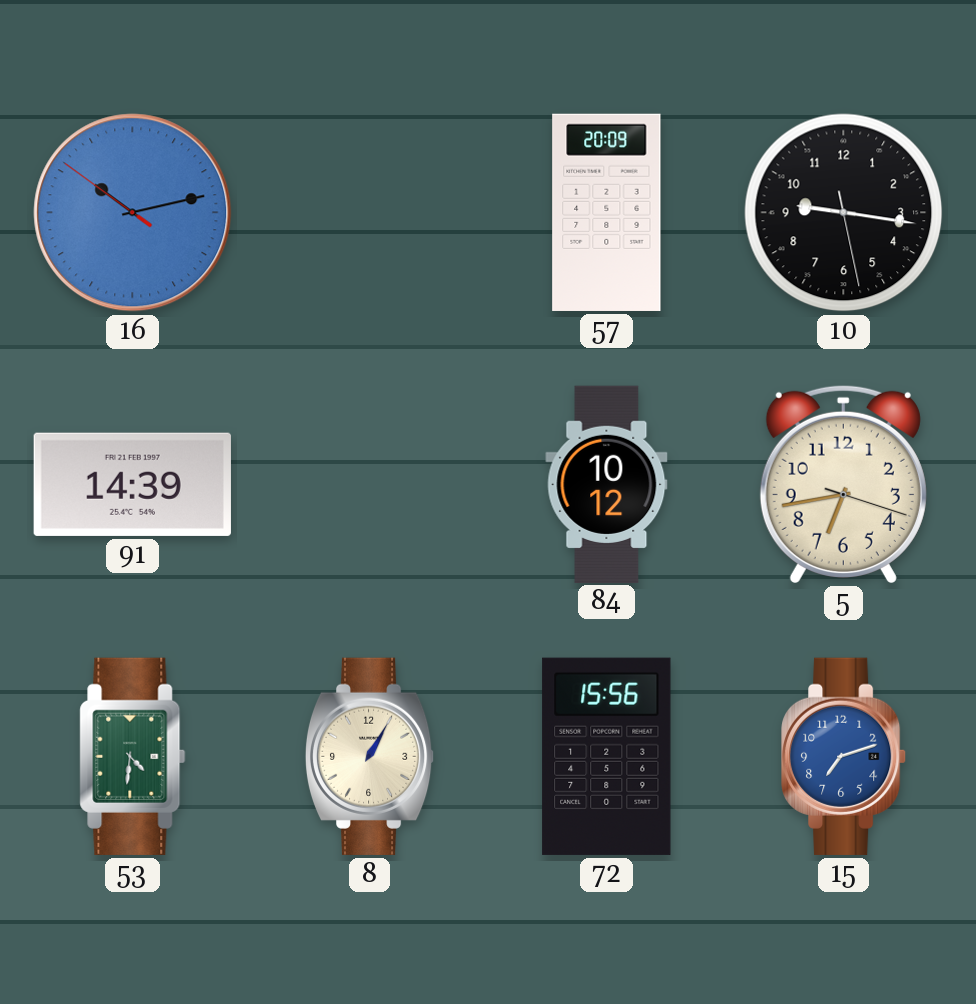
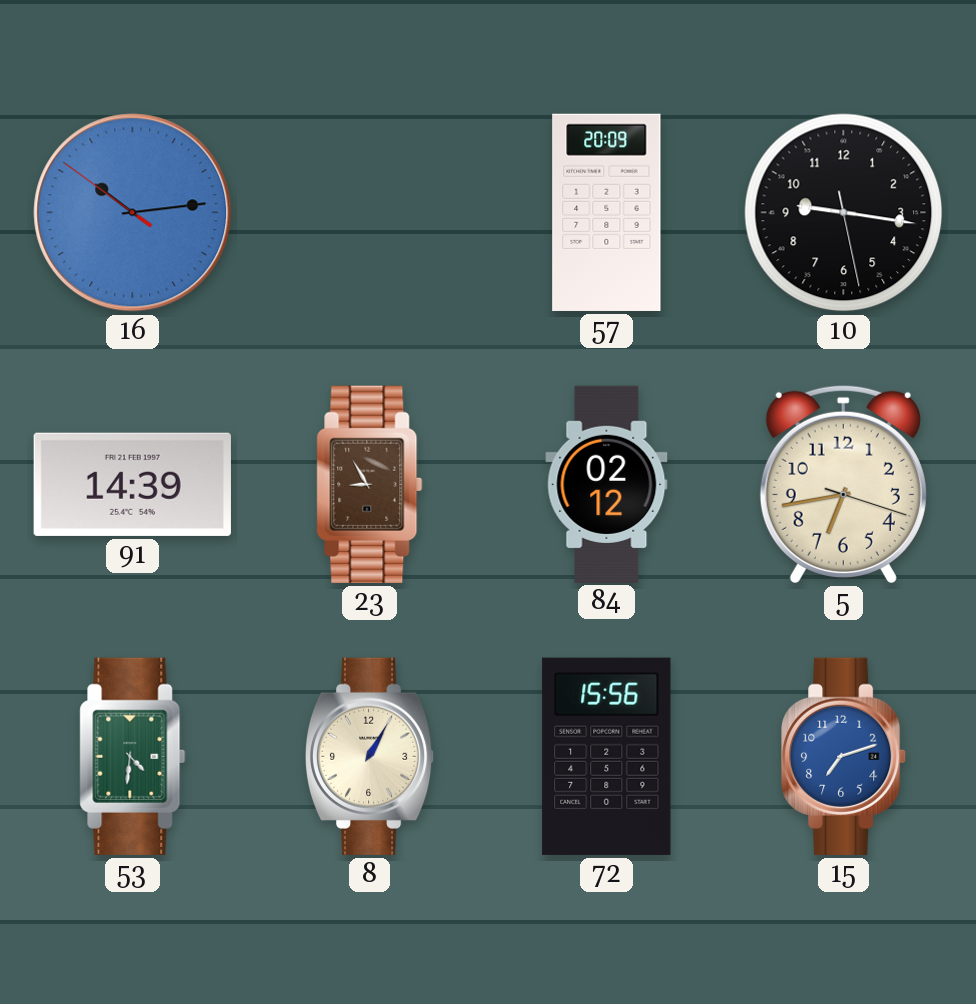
16: 10:12 -> 10:13 (133, 213)
23: none -> 8:55 (370, 484)
84: 10:12 -> 02:12 (607, 484)
